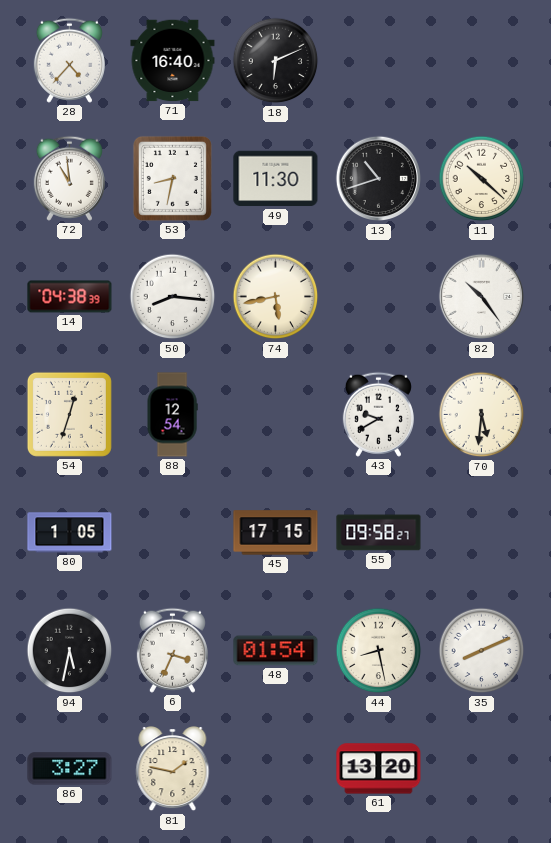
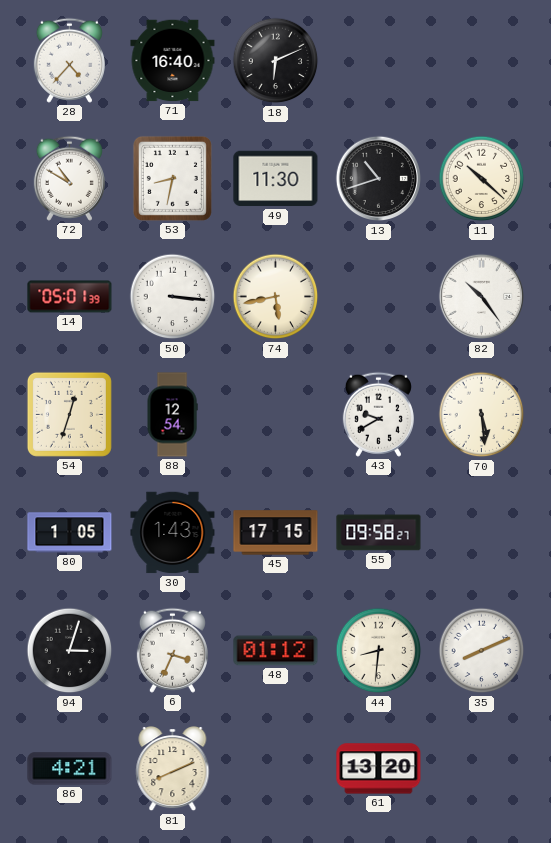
72: 10:59 -> 10:50 (69, 178)
14: 04:38 -> 05:01 (70, 297)
50: 8:16 -> 3:16 (173, 297)
70: 5:31 -> 5:29 (482, 415)
30: none -> 1:43 (173, 533)
94: 5:32 -> 3:03 (70, 651)
48: 01:54 -> 01:12 (276, 651)
44: 8:28 -> 8:31 (379, 651)
86: 3:27 -> 4:21 (70, 769)
81: 1:47 -> 8:11 (173, 770)
